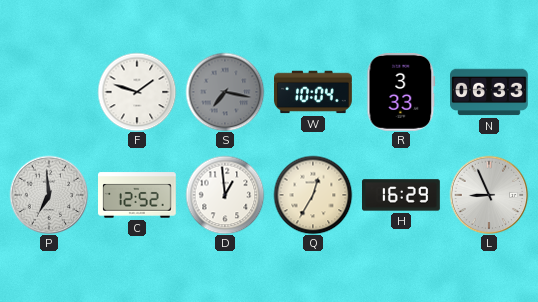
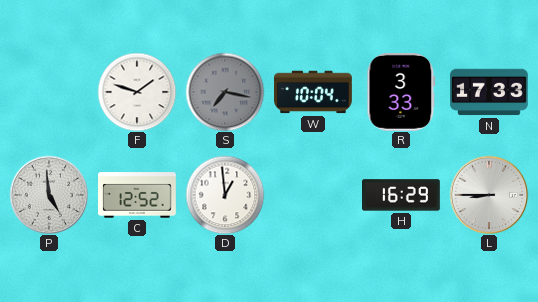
N: 06:33 -> 17:33 (490, 92)
P: 6:59 -> 4:59 (49, 195)
Q: 12:35 -> none (313, 195)
L: 8:56 -> 8:45 (489, 195)
